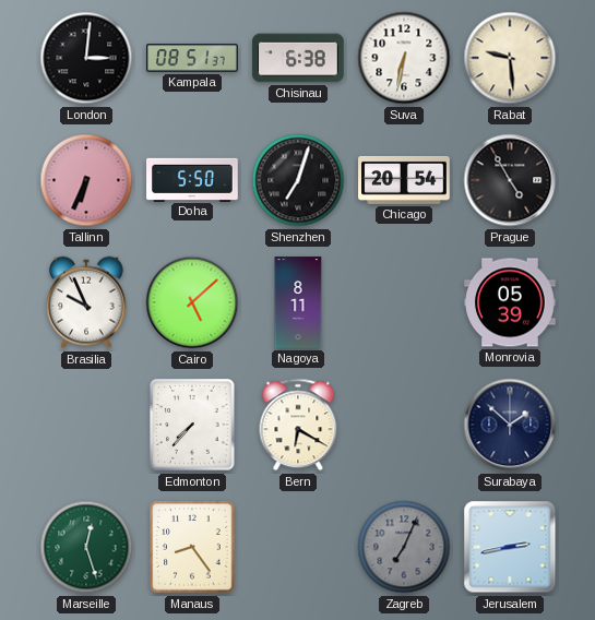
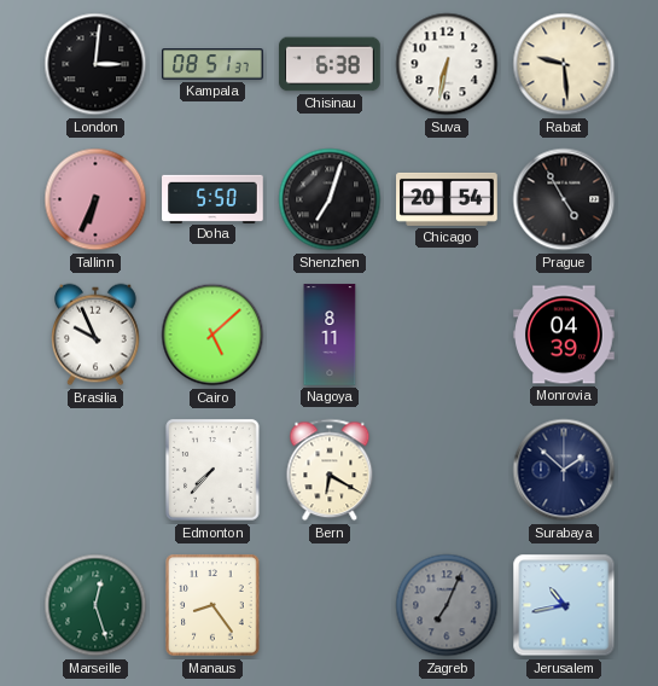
Monrovia: 05:39 -> 04:39 (564, 335)
Jerusalem: 2:43 -> 10:43 (564, 605)
